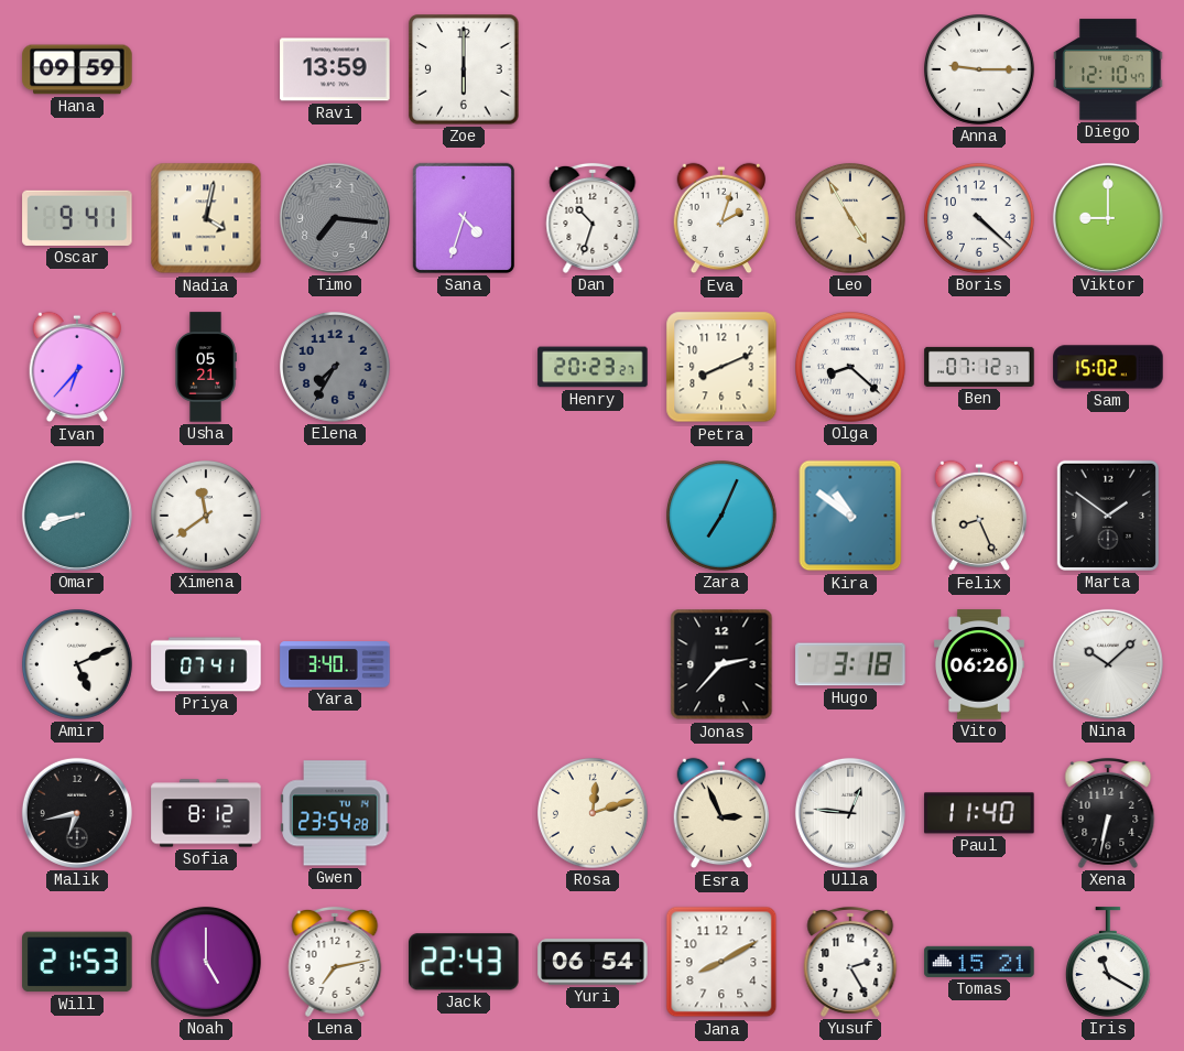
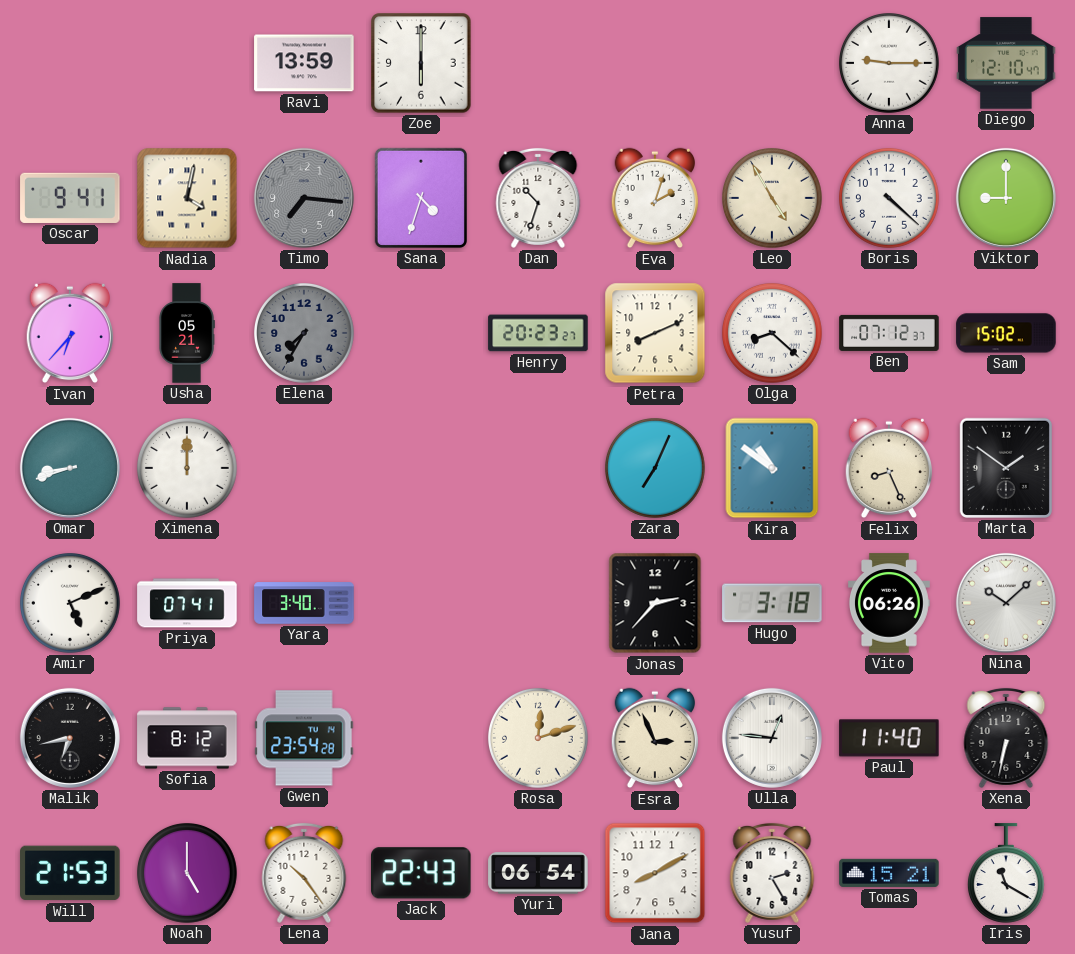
Hana: 09:59 -> none (77, 69)
Ximena: 11:39 -> 12:00 (188, 469)
Lena: 7:13 -> 10:24 (304, 873)
